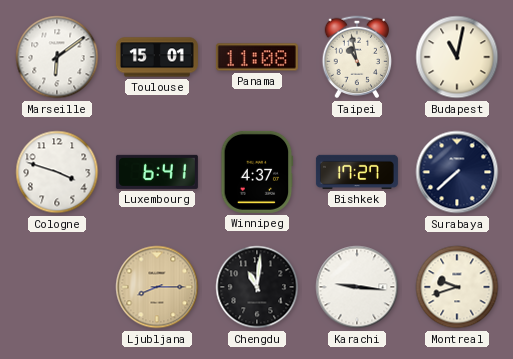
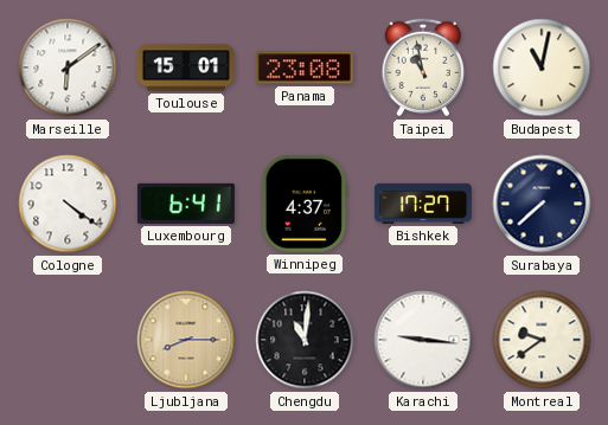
Panama: 11:08 -> 23:08 (305, 67)
Cologne: 3:48 -> 4:21 (68, 204)
Montreal: 9:42 -> 9:39 (542, 340)
